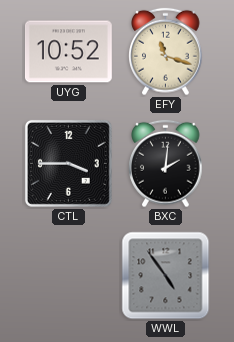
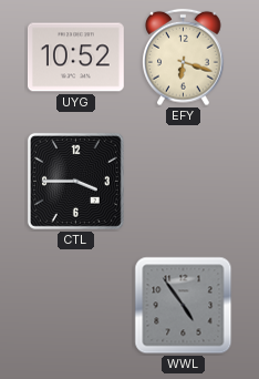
EFY: 11:18 -> 6:18 (184, 58)
BXC: 2:01 -> none (166, 164)
